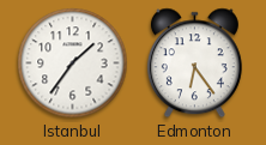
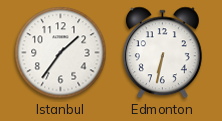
Edmonton: 6:24 -> 6:32 (162, 53)
